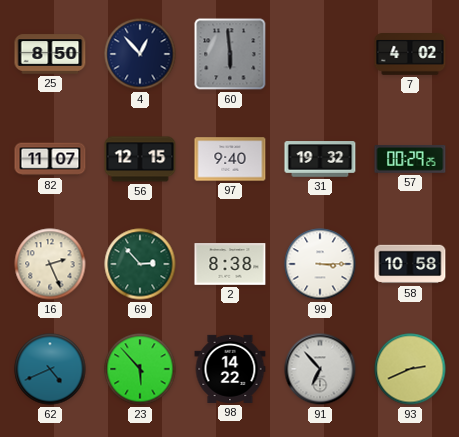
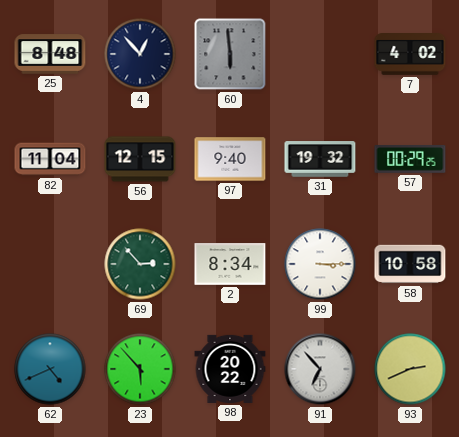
25: 8:50 -> 8:48 (50, 54)
82: 11:07 -> 11:04 (50, 159)
16: 2:26 -> none (50, 264)
2: 8:38 -> 8:34 (230, 264)
98: 14:22 -> 20:22 (230, 369)
